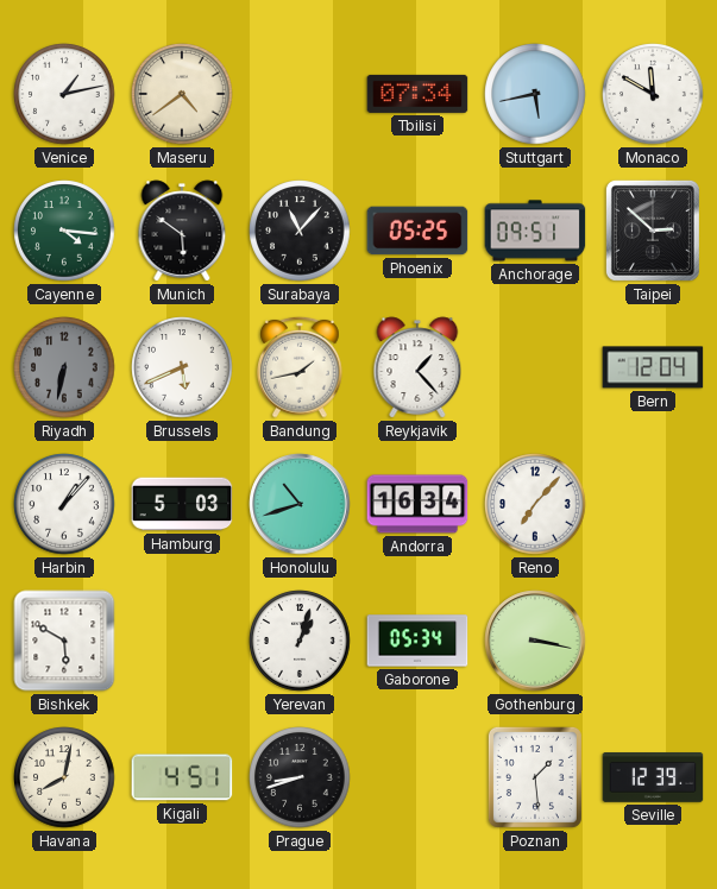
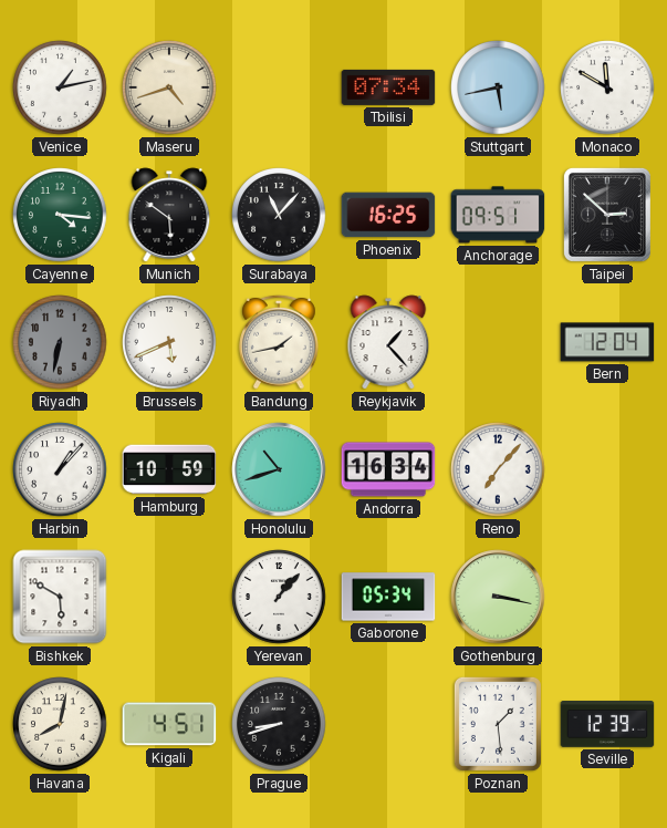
Maseru: 4:39 -> 4:42 (169, 87)
Phoenix: 05:25 -> 16:25 (388, 215)
Hamburg: 5:03 -> 10:59 (169, 469)
Yerevan: 1:03 -> 1:07 (279, 597)
